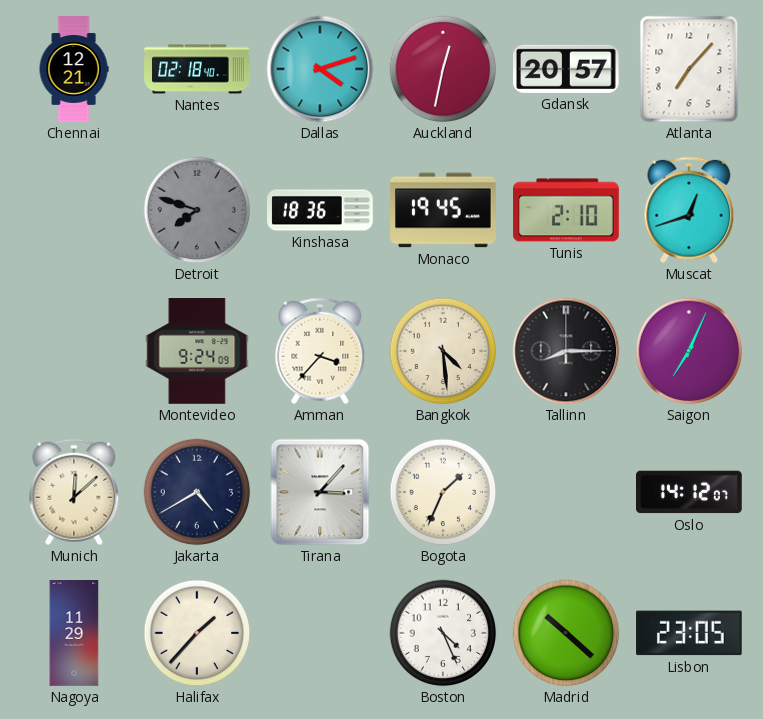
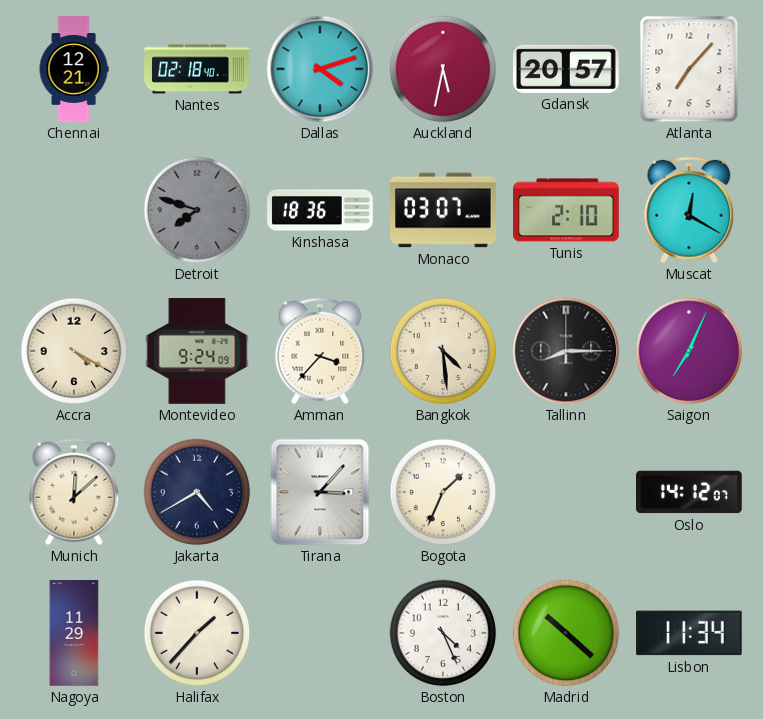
Auckland: 12:32 -> 5:32 (443, 69)
Monaco: 19:45 -> 03:07 (443, 210)
Muscat: 12:42 -> 12:20 (689, 210)
Accra: none -> 4:20 (74, 351)
Lisbon: 23:05 -> 11:34 (690, 633)
